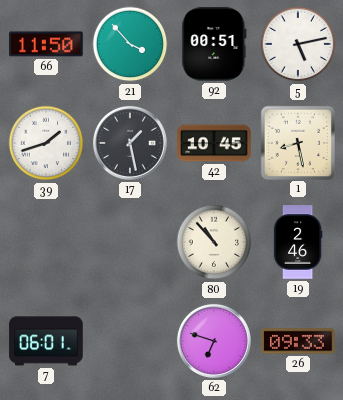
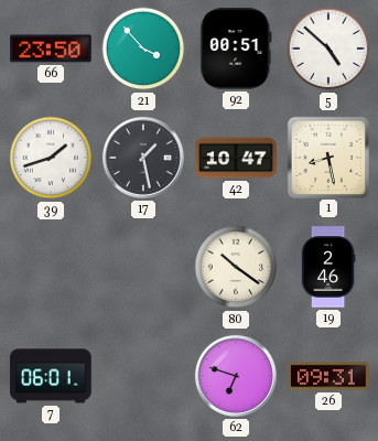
66: 11:50 -> 23:50 (51, 49)
5: 5:13 -> 4:52 (328, 49)
42: 10:45 -> 10:47 (236, 158)
80: 10:53 -> 10:21 (236, 267)
26: 09:33 -> 09:31 (328, 376)
